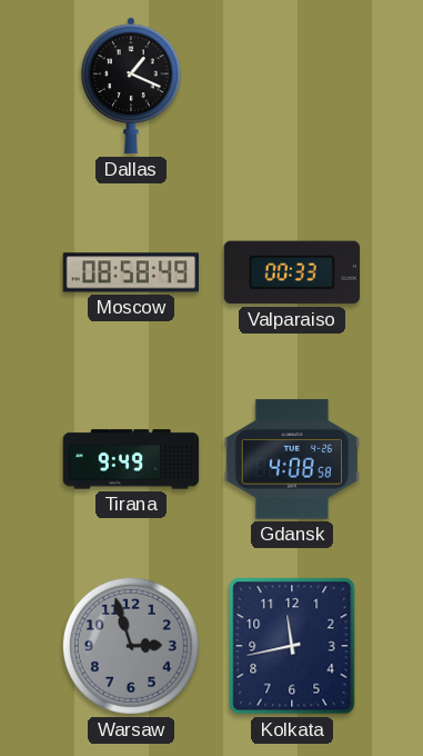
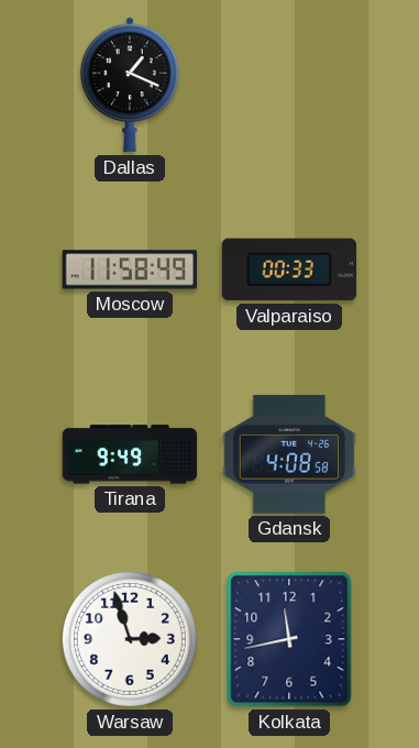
Moscow: 08:58 -> 11:58 (130, 269)
Warsaw dial: grey -> white (130, 639)
